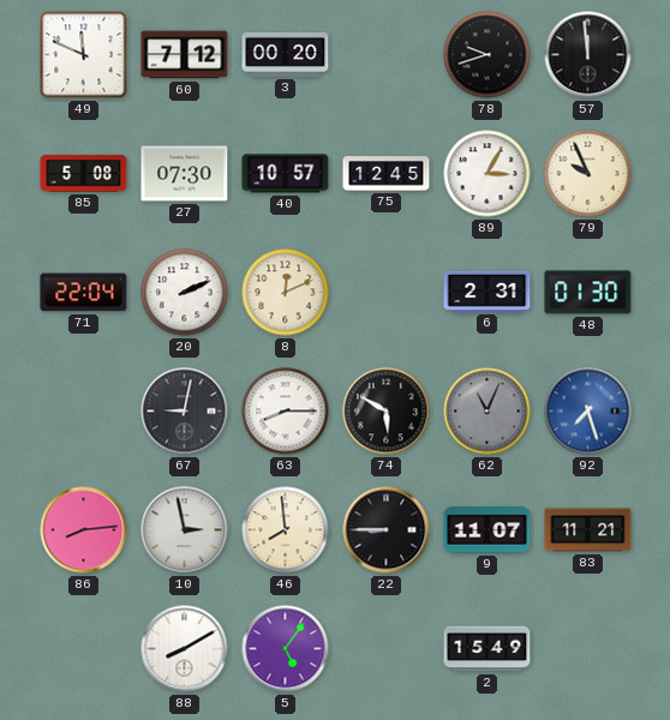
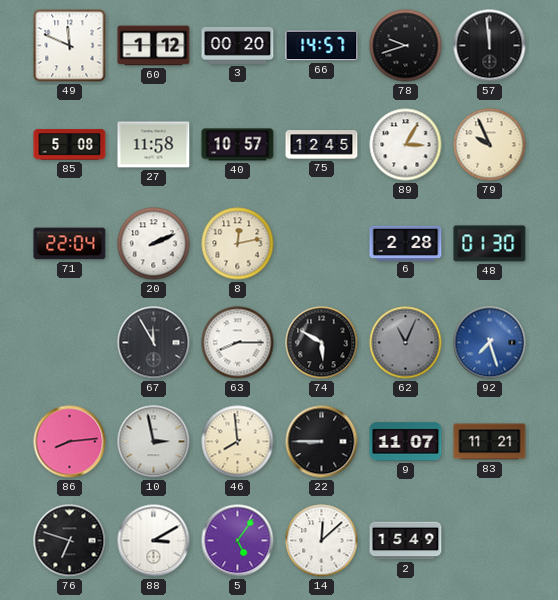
60: 7:12 -> 1:12 (154, 46)
66: none -> 14:57 (322, 46)
27: 07:30 -> 11:58 (154, 145)
8: 12:11 -> 12:13 (238, 244)
6: 2:31 -> 2:28 (406, 243)
67: 9:02 -> 11:55 (154, 343)
76: none -> 6:48 (70, 541)
88: 8:10 -> 3:10 (154, 541)
14: none -> 12:08 (322, 541)
